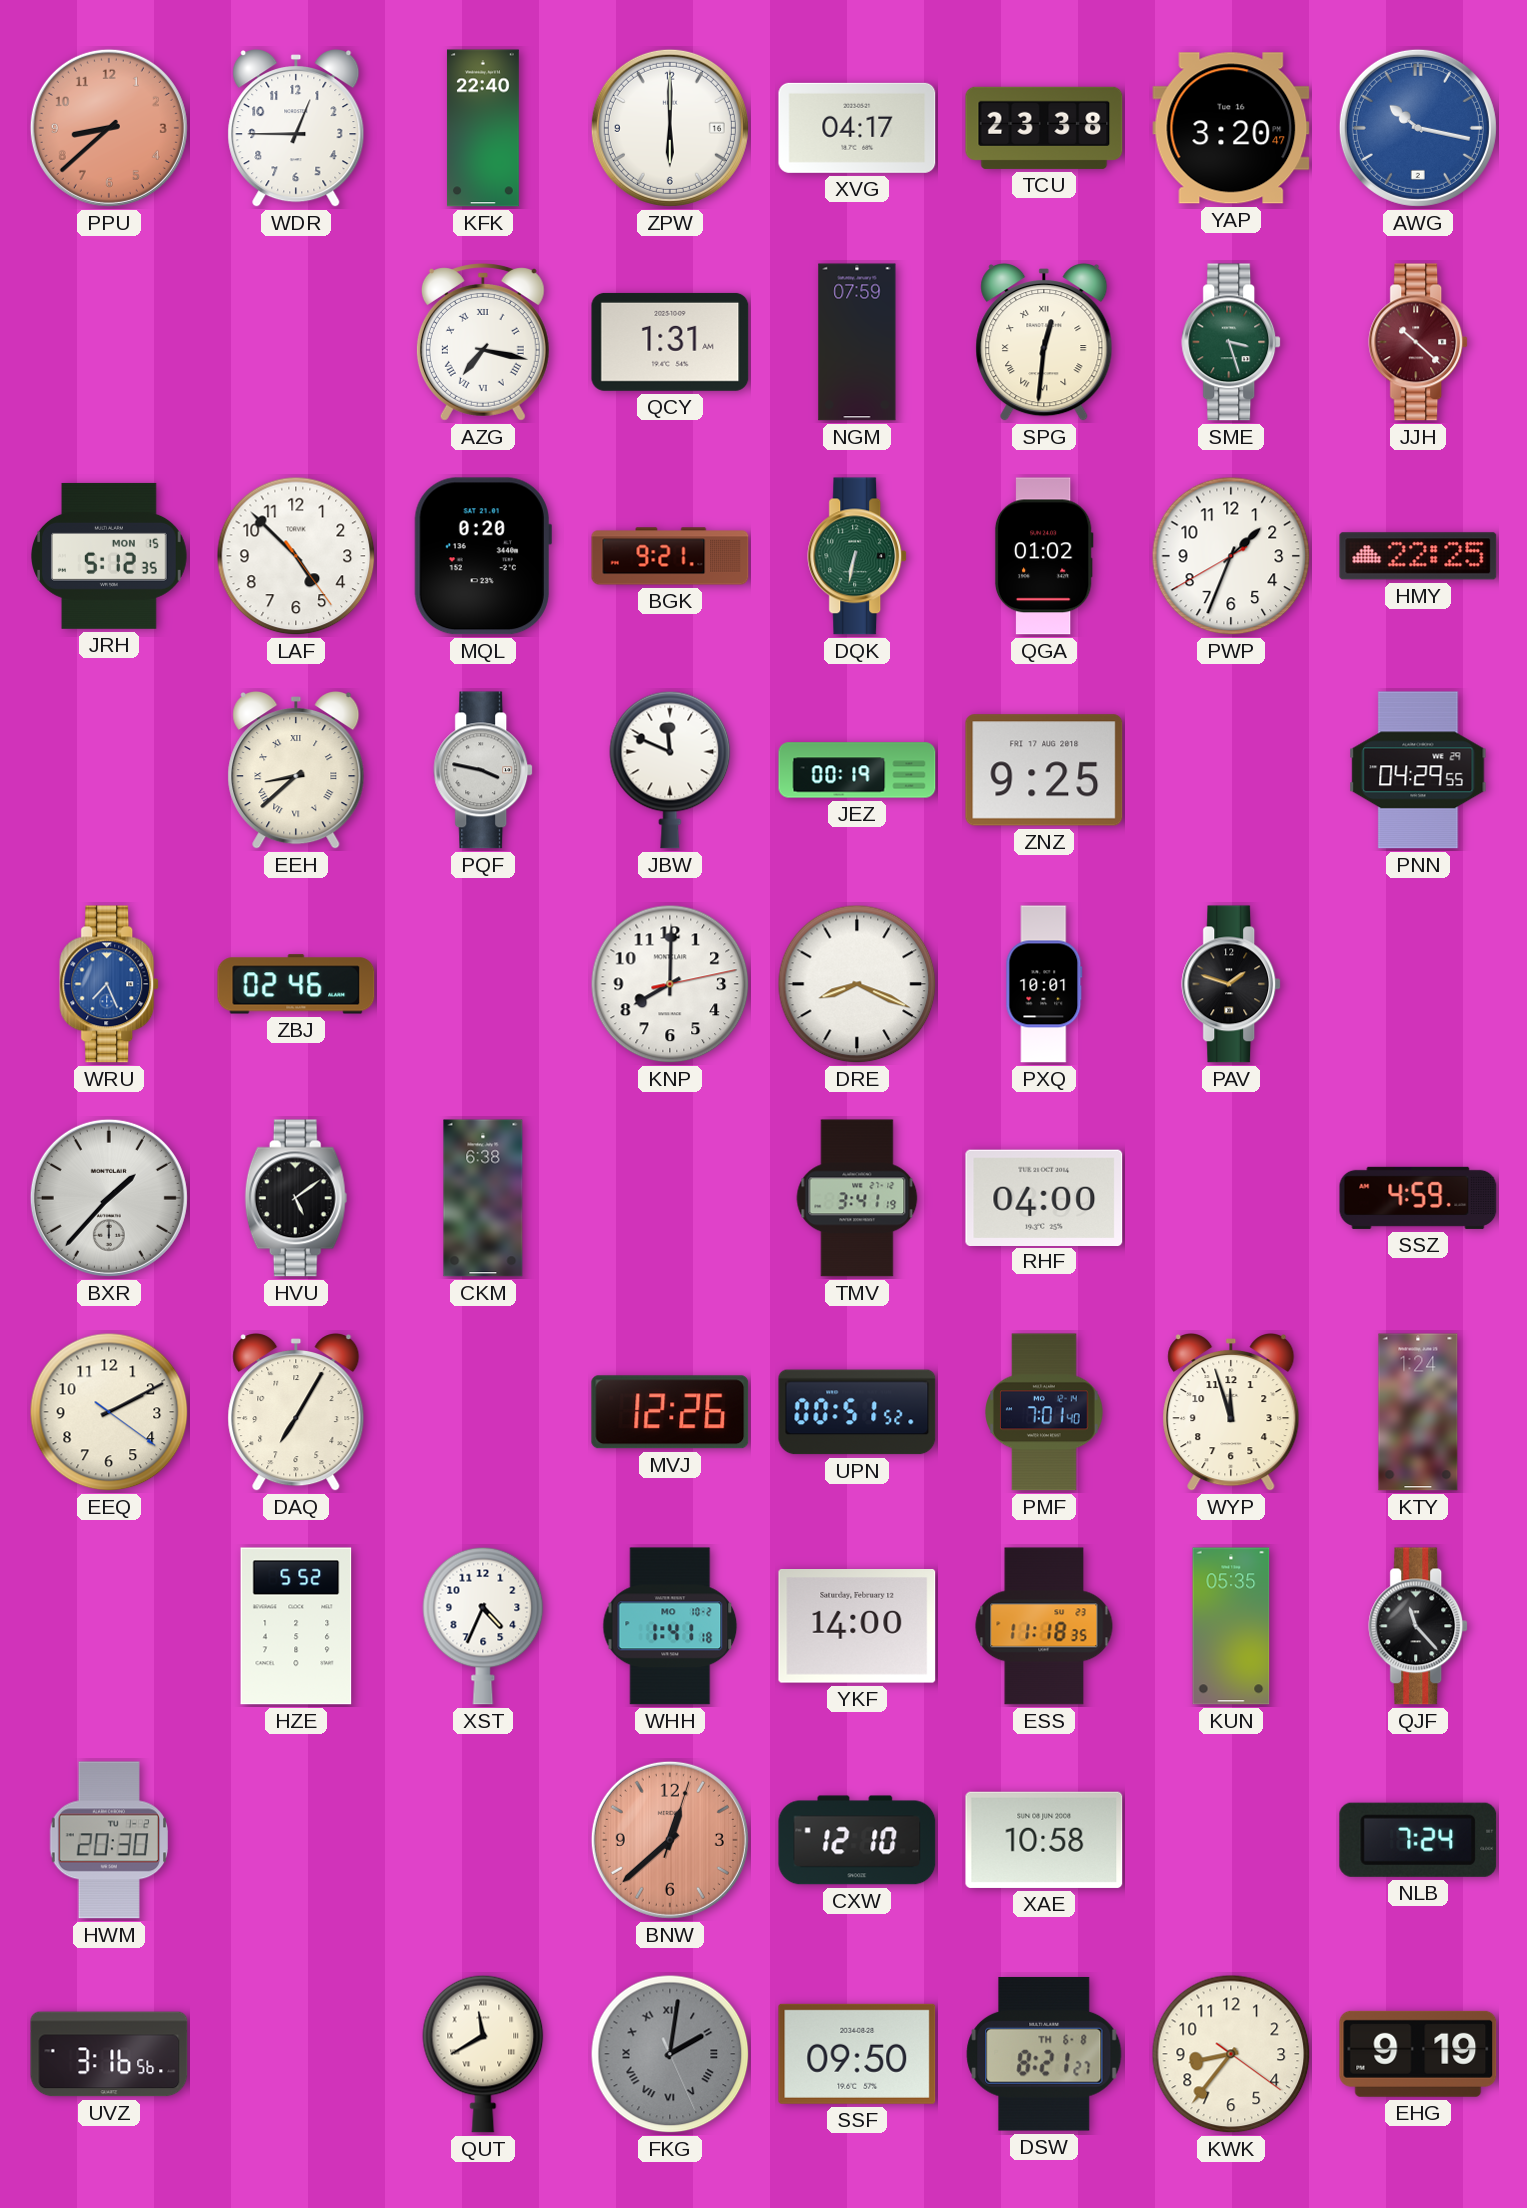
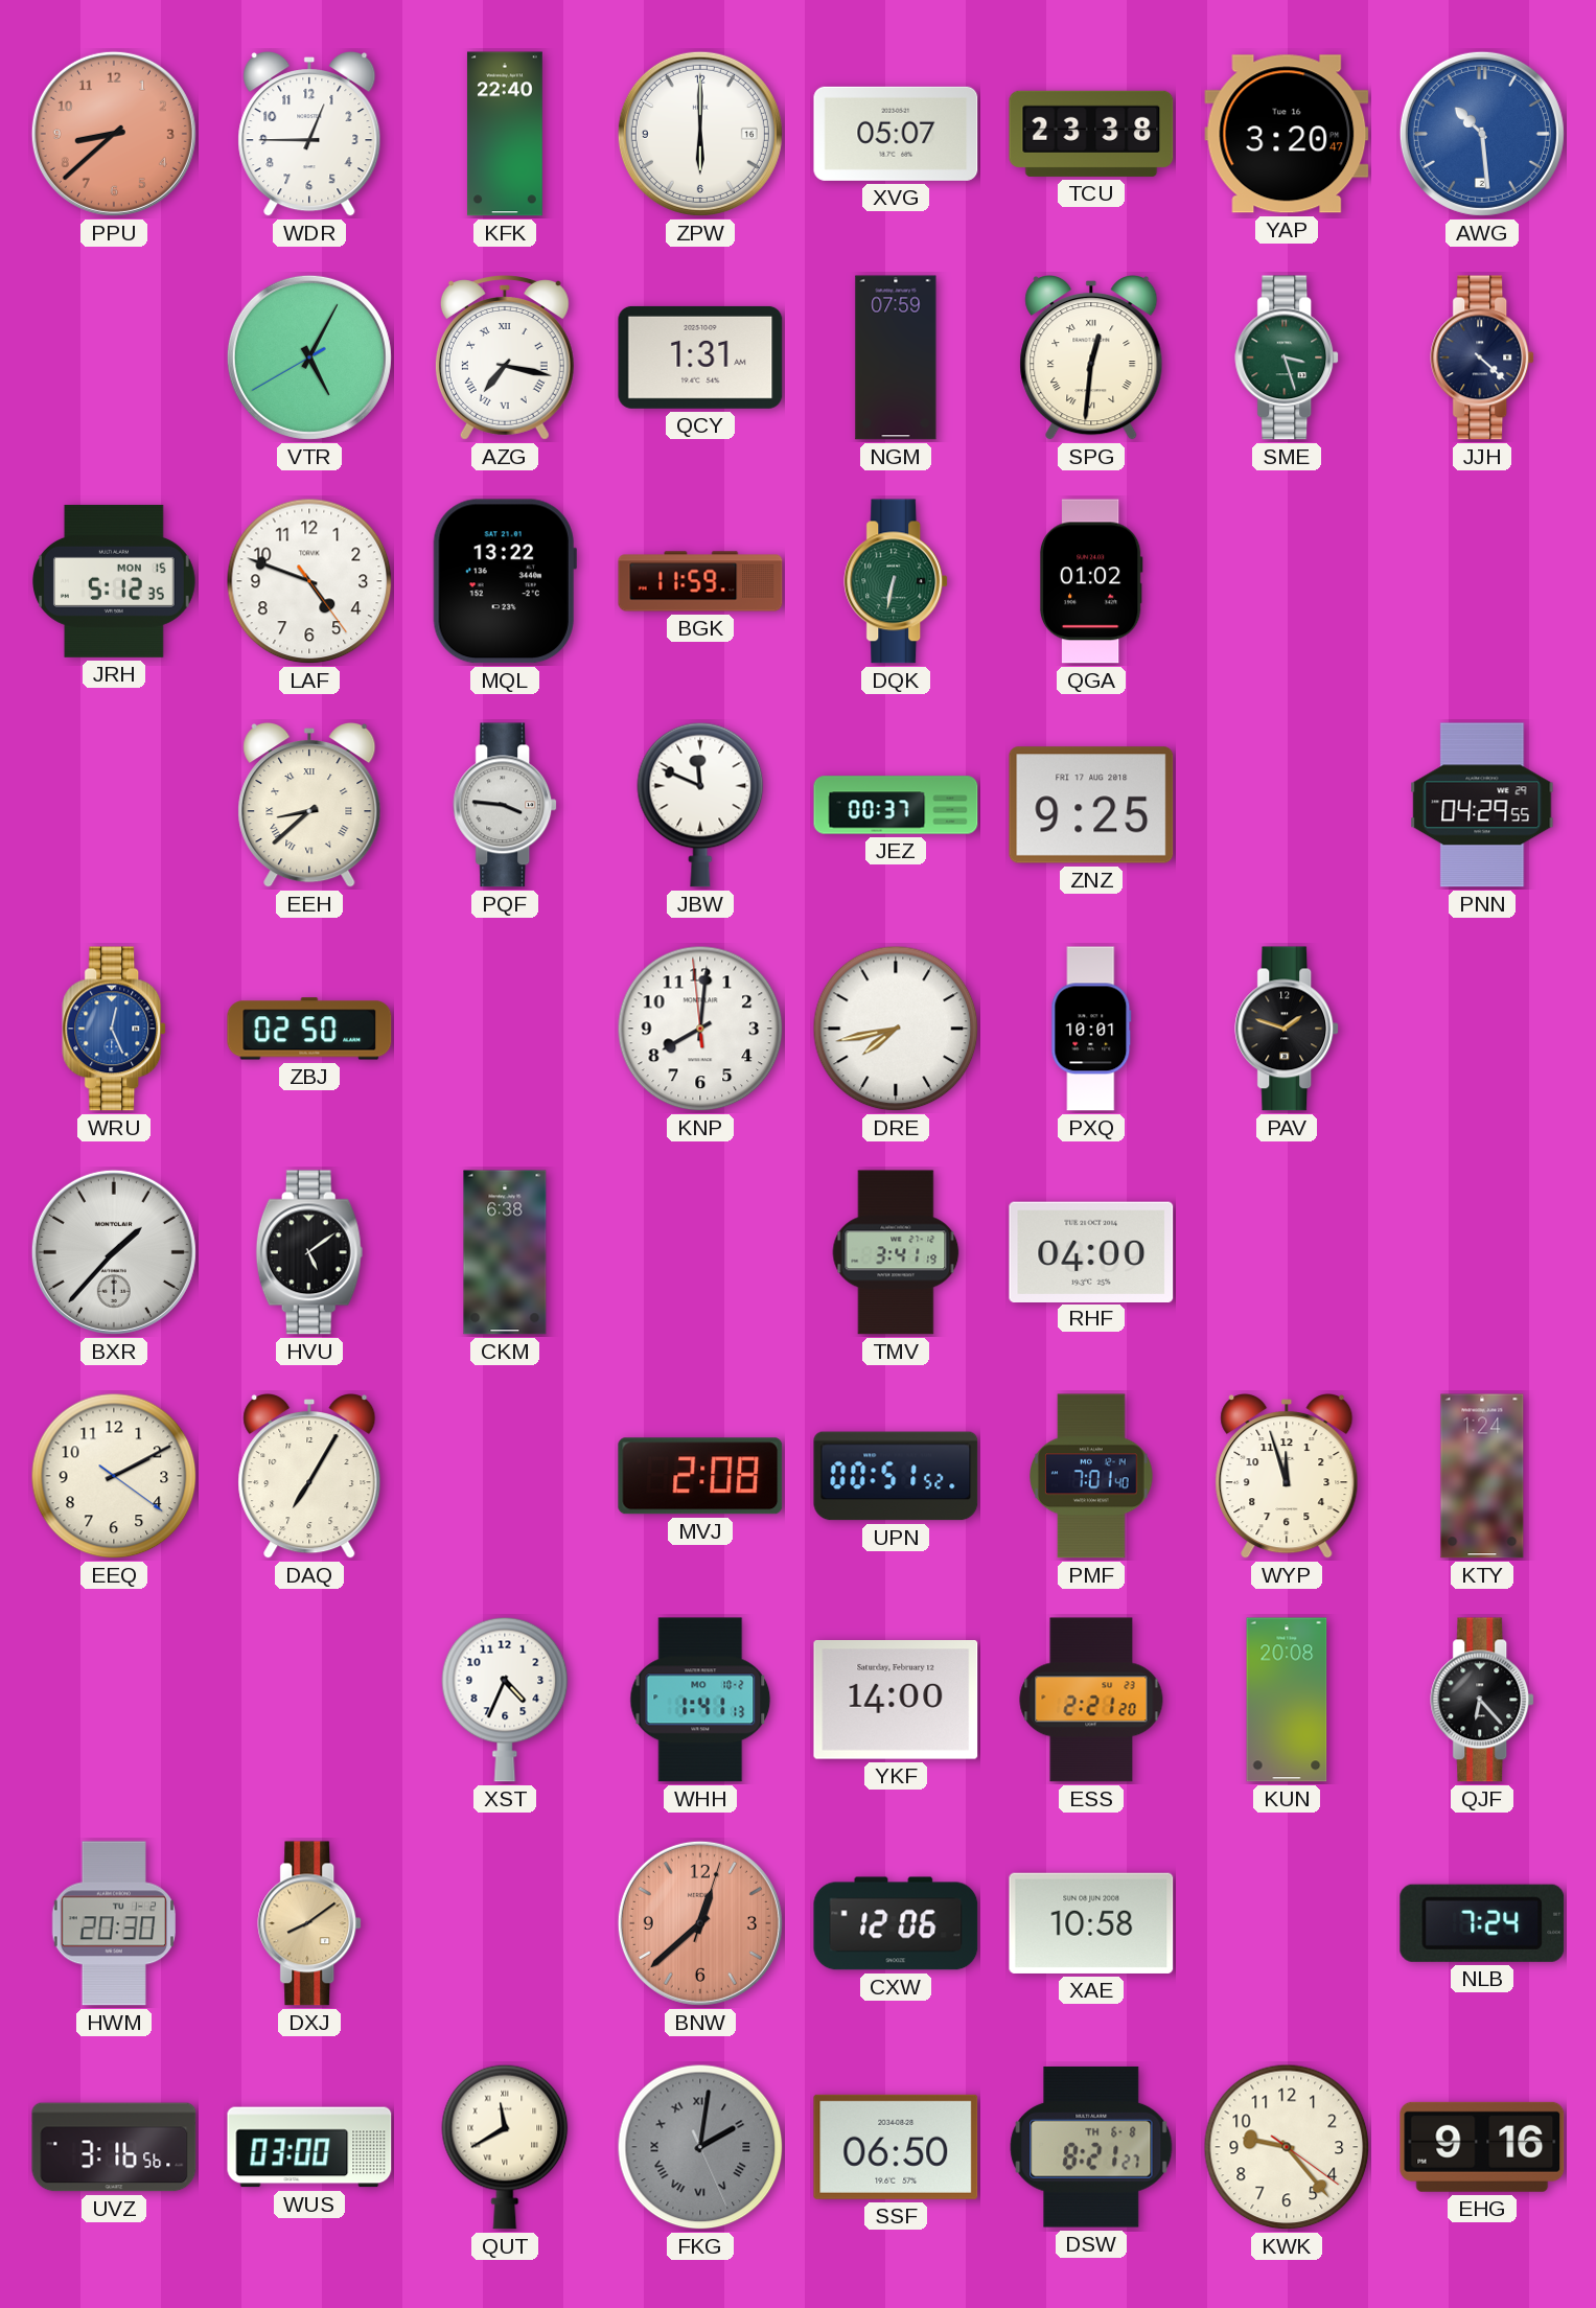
XVG: 04:17 -> 05:07 (896, 134)
AWG: 10:17 -> 10:29 (1482, 134)
VTR: none -> 5:04 (309, 357)
JJH: 10:22 -> 4:22 (1483, 357)
JJH dial: burgundy -> navy (1483, 357)
LAF: 4:52 -> 4:48 (309, 581)
MQL: 0:20 -> 13:22 (505, 581)
BGK: 9:21 -> 11:59 (700, 581)
PWP: 1:33 -> none (1231, 556)
HMY: 22:25 -> none (1418, 556)
PQF: 3:47 -> 3:46 (506, 805)
JEZ: 00:19 -> 00:37 (896, 805)
WRU: 7:26 -> 12:26 (115, 1029)
ZBJ: 02:46 -> 02:50 (309, 1029)
KNP: 8:00:13 -> 8:00:59 (700, 1029)
DRE: 8:19 -> 7:43 (896, 1029)
SSZ: 4:59 -> none (1418, 1198)
MVJ: 12:26 -> 2:08 (700, 1476)
HZE: 5:52 -> none (296, 1626)
WHH: 1:41:18 -> 1:41:13 (700, 1700)
ESS: 11:18 -> 2:21 (1091, 1700)
KUN: 05:35 -> 20:08 (1287, 1700)
QJF: 11:23 -> 6:23 (1483, 1700)
DXJ: none -> 8:09 (310, 1923)
CXW: 12:10 -> 12:06 (896, 1923)
WUS: none -> 03:00 (309, 2147)
SSF: 09:50 -> 06:50 (896, 2147)
KWK: 8:36 -> 9:23 (1287, 2147)
EHG: 9:19 -> 9:16 (1482, 2147)
